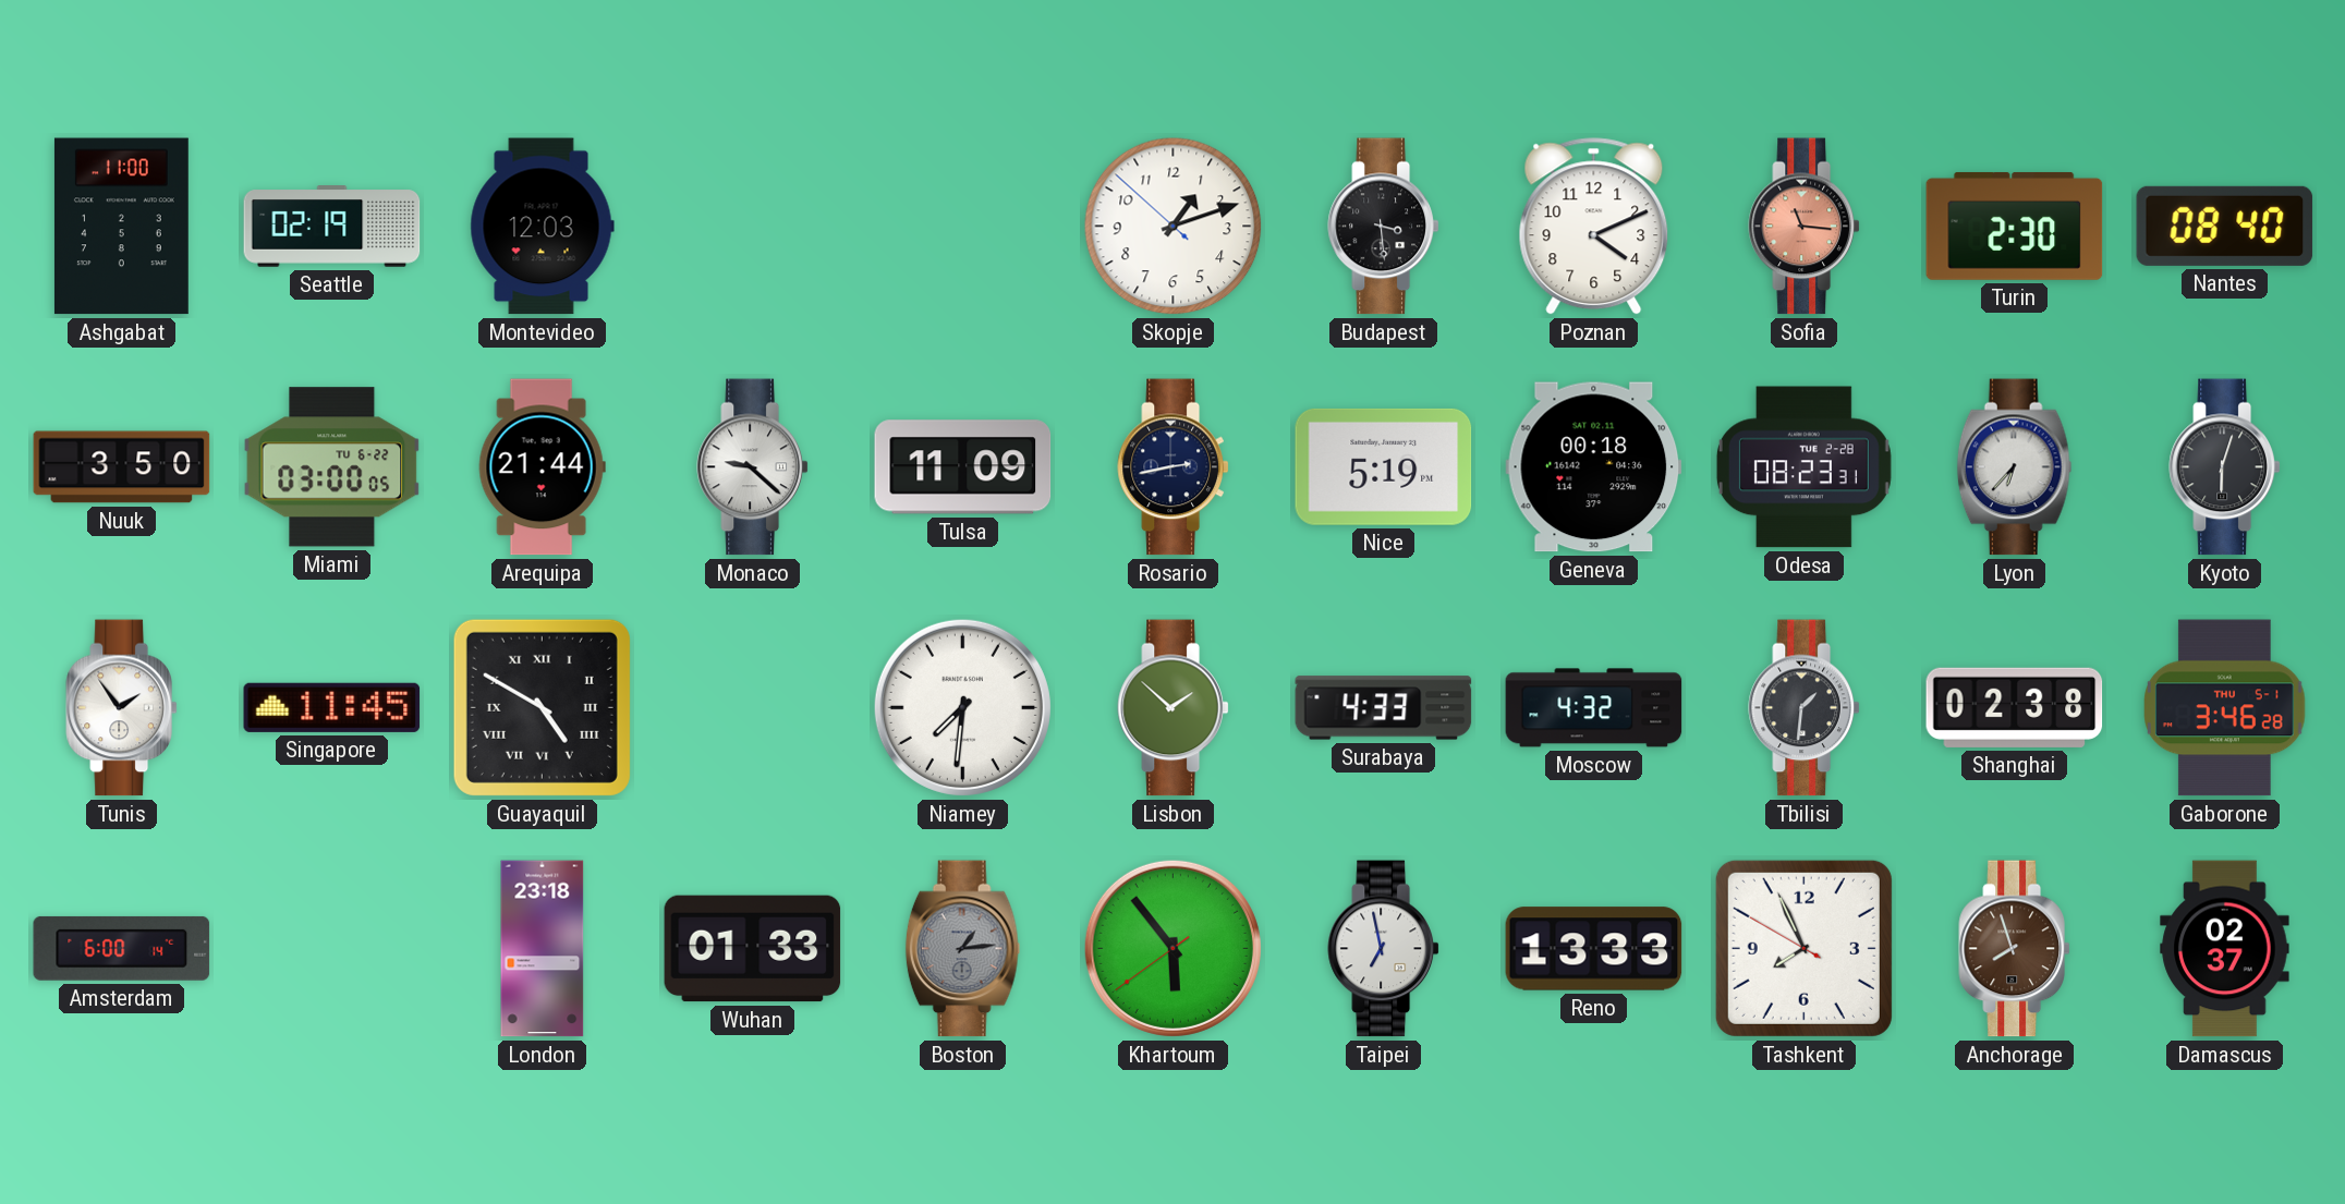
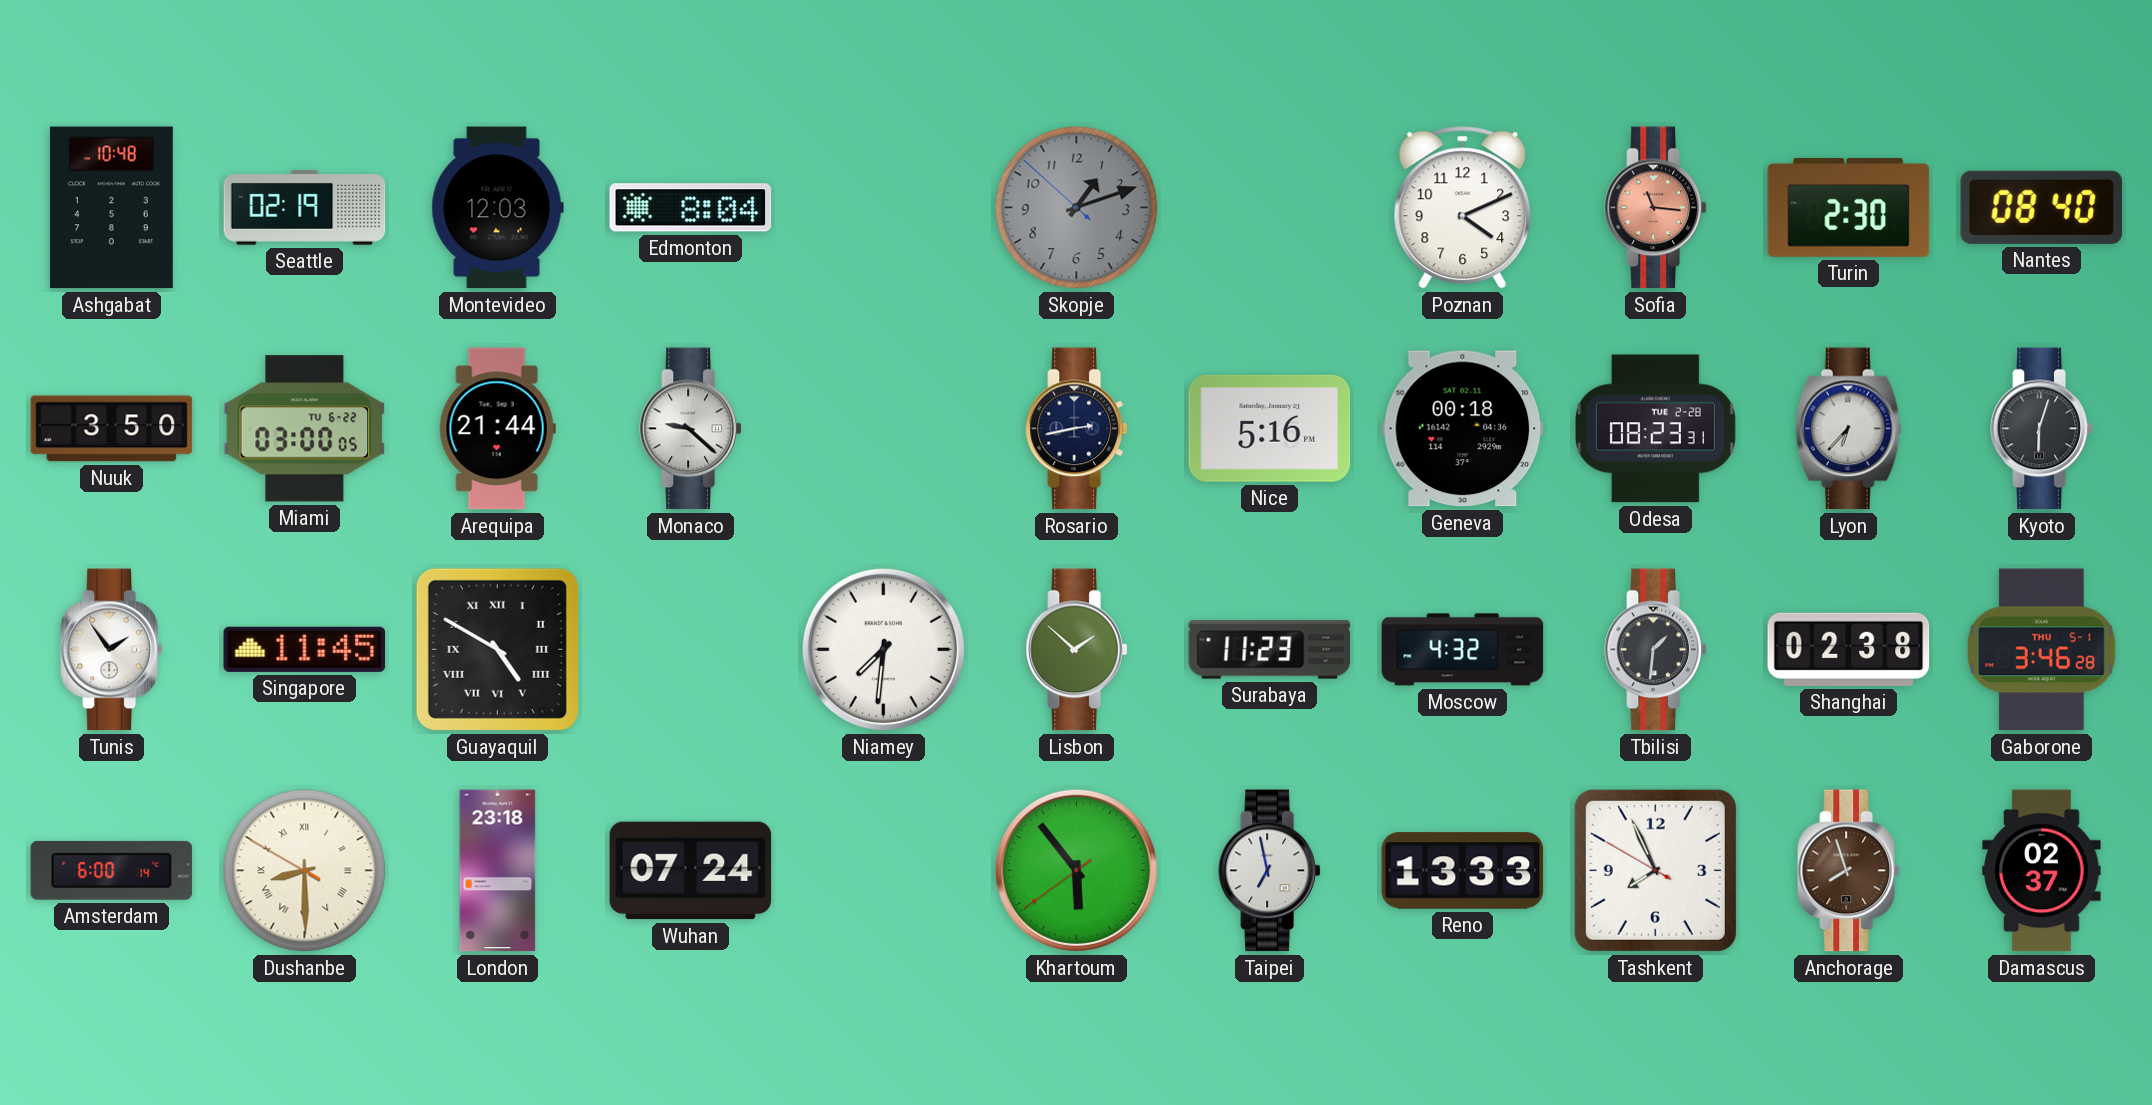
Ashgabat: 11:00 -> 10:48 (111, 208)
Edmonton: none -> 8:04 (691, 208)
Skopje dial: white -> grey (1077, 208)
Budapest: 3:29 -> none (1384, 227)
Tulsa: 11:09 -> none (963, 467)
Nice: 5:19 -> 5:16 (1270, 428)
Surabaya: 4:33 -> 11:23 (1270, 650)
Dushanbe: none -> 8:29 (305, 871)
Wuhan: 01:33 -> 07:24 (691, 871)
Boston: 1:14 -> none (963, 949)
